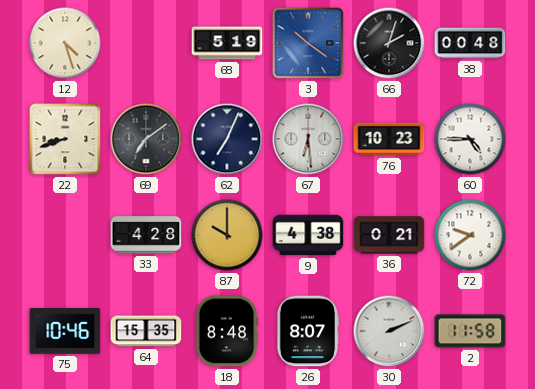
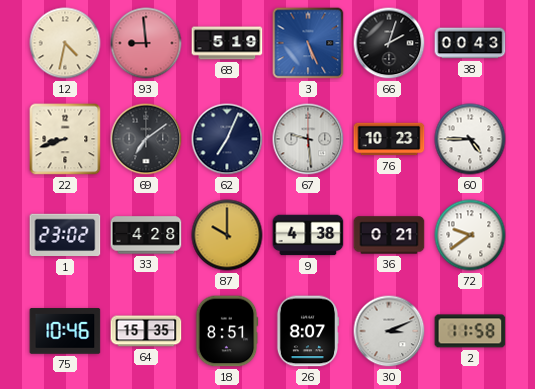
12: 4:27 -> 4:32 (65, 43)
93: none -> 8:59 (146, 43)
3: 10:21 -> 5:26 (308, 43)
38: 00:48 -> 00:43 (470, 43)
67: 6:29 -> 9:29 (308, 139)
1: none -> 23:02 (65, 235)
18: 8:48 -> 8:51 (227, 331)
30: 2:11 -> 3:11 (389, 331)
